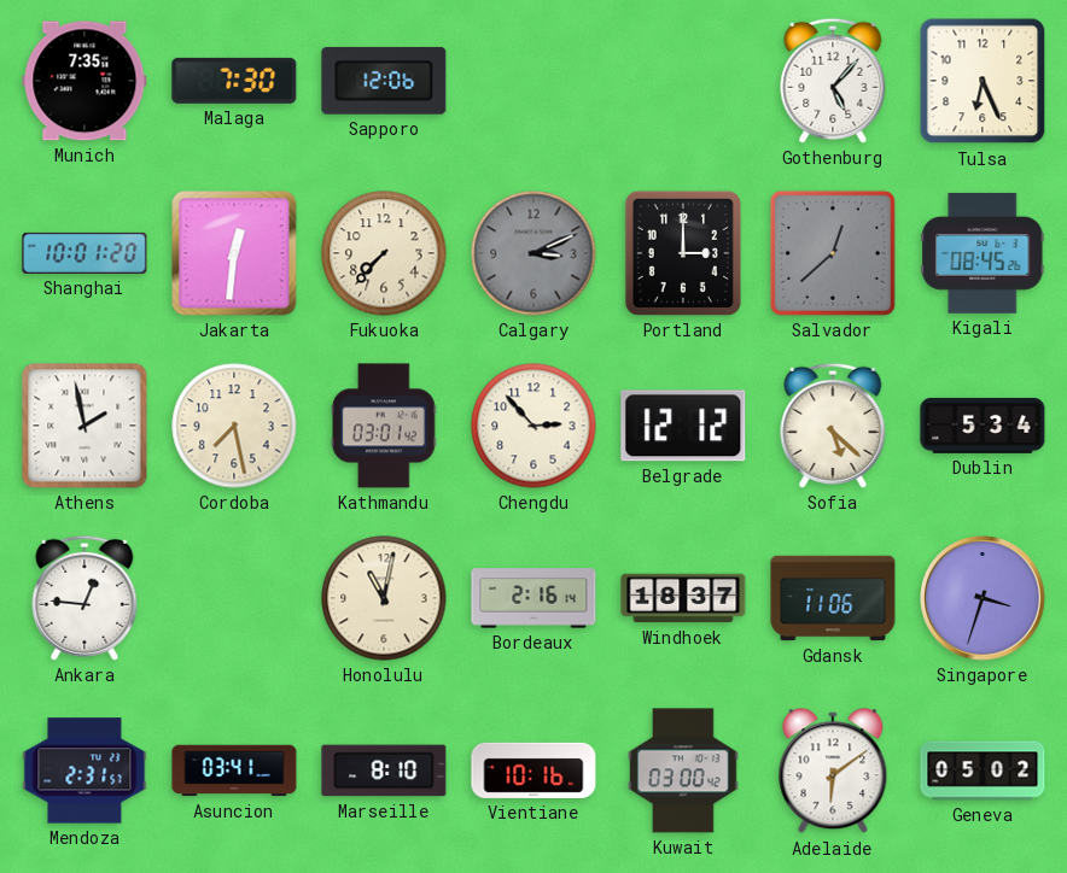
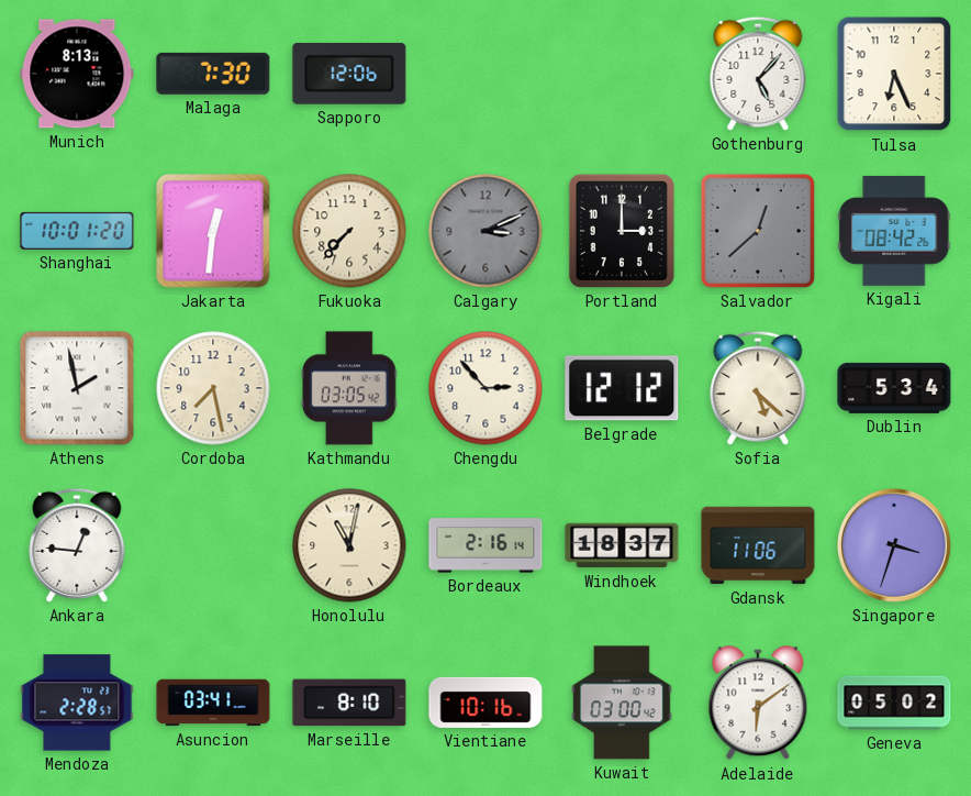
Munich: 7:35 -> 8:13 (77, 74)
Kigali: 08:45 -> 08:42 (894, 231)
Kathmandu: 03:01 -> 03:05 (349, 388)
Mendoza: 2:31 -> 2:28 (77, 703)
